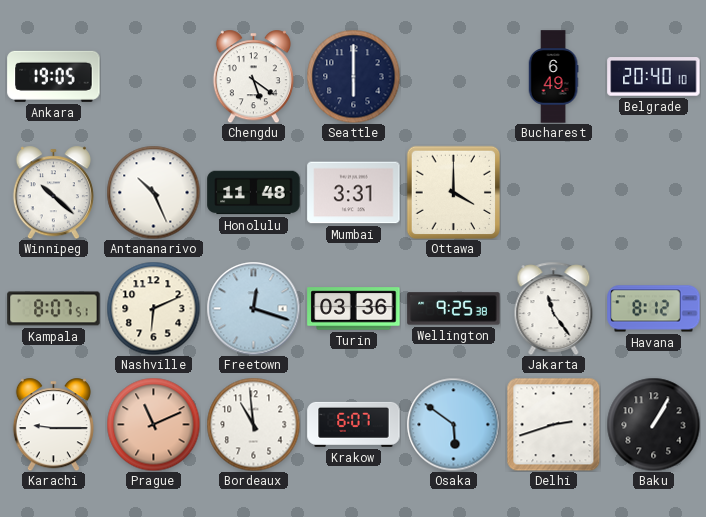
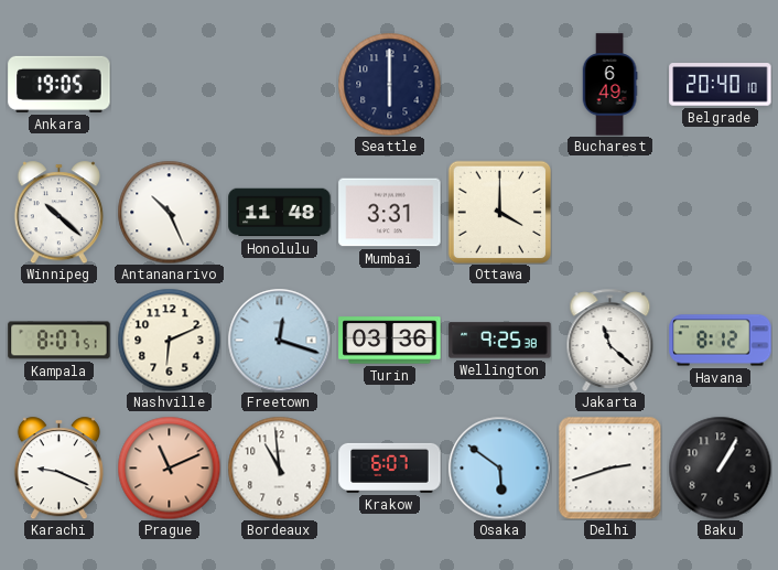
Chengdu: 5:21 -> none (253, 76)
Jakarta: 11:24 -> 11:22 (610, 340)
Karachi: 9:15 -> 9:19 (58, 467)
